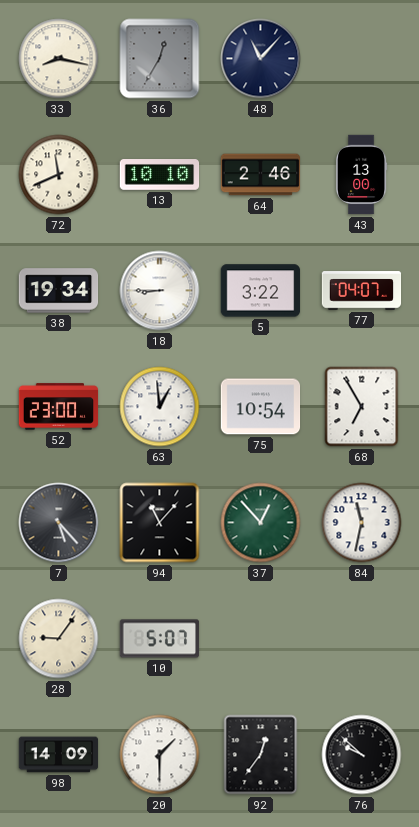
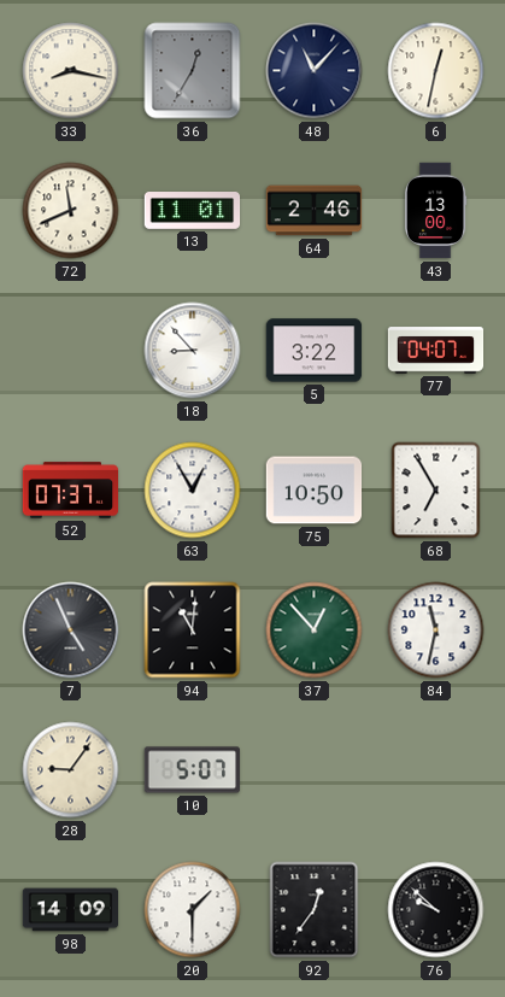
6: none -> 12:32 (436, 71)
13: 10:10 -> 11:01 (193, 211)
38: 19:34 -> none (59, 291)
18: 8:45 -> 8:53 (193, 351)
52: 23:00 -> 07:37 (71, 491)
63: 12:59 -> 12:55 (193, 491)
75: 10:54 -> 10:50 (315, 491)
7: 5:23 -> 4:56 (71, 631)
94: 11:07 -> 11:01 (193, 631)
